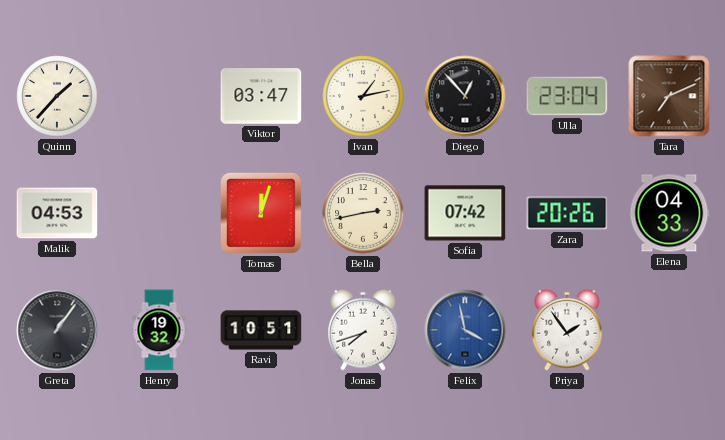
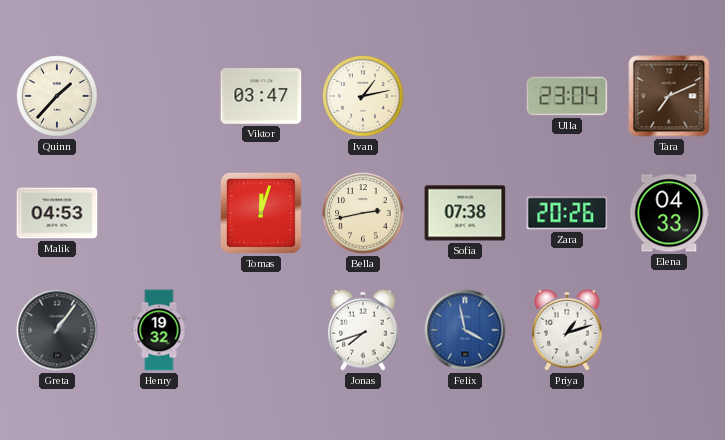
Diego: 12:53 -> none (465, 96)
Sofia: 07:42 -> 07:38 (465, 213)
Ravi: 10:51 -> none (261, 330)
Priya: 1:54 -> 1:12 (567, 330)
